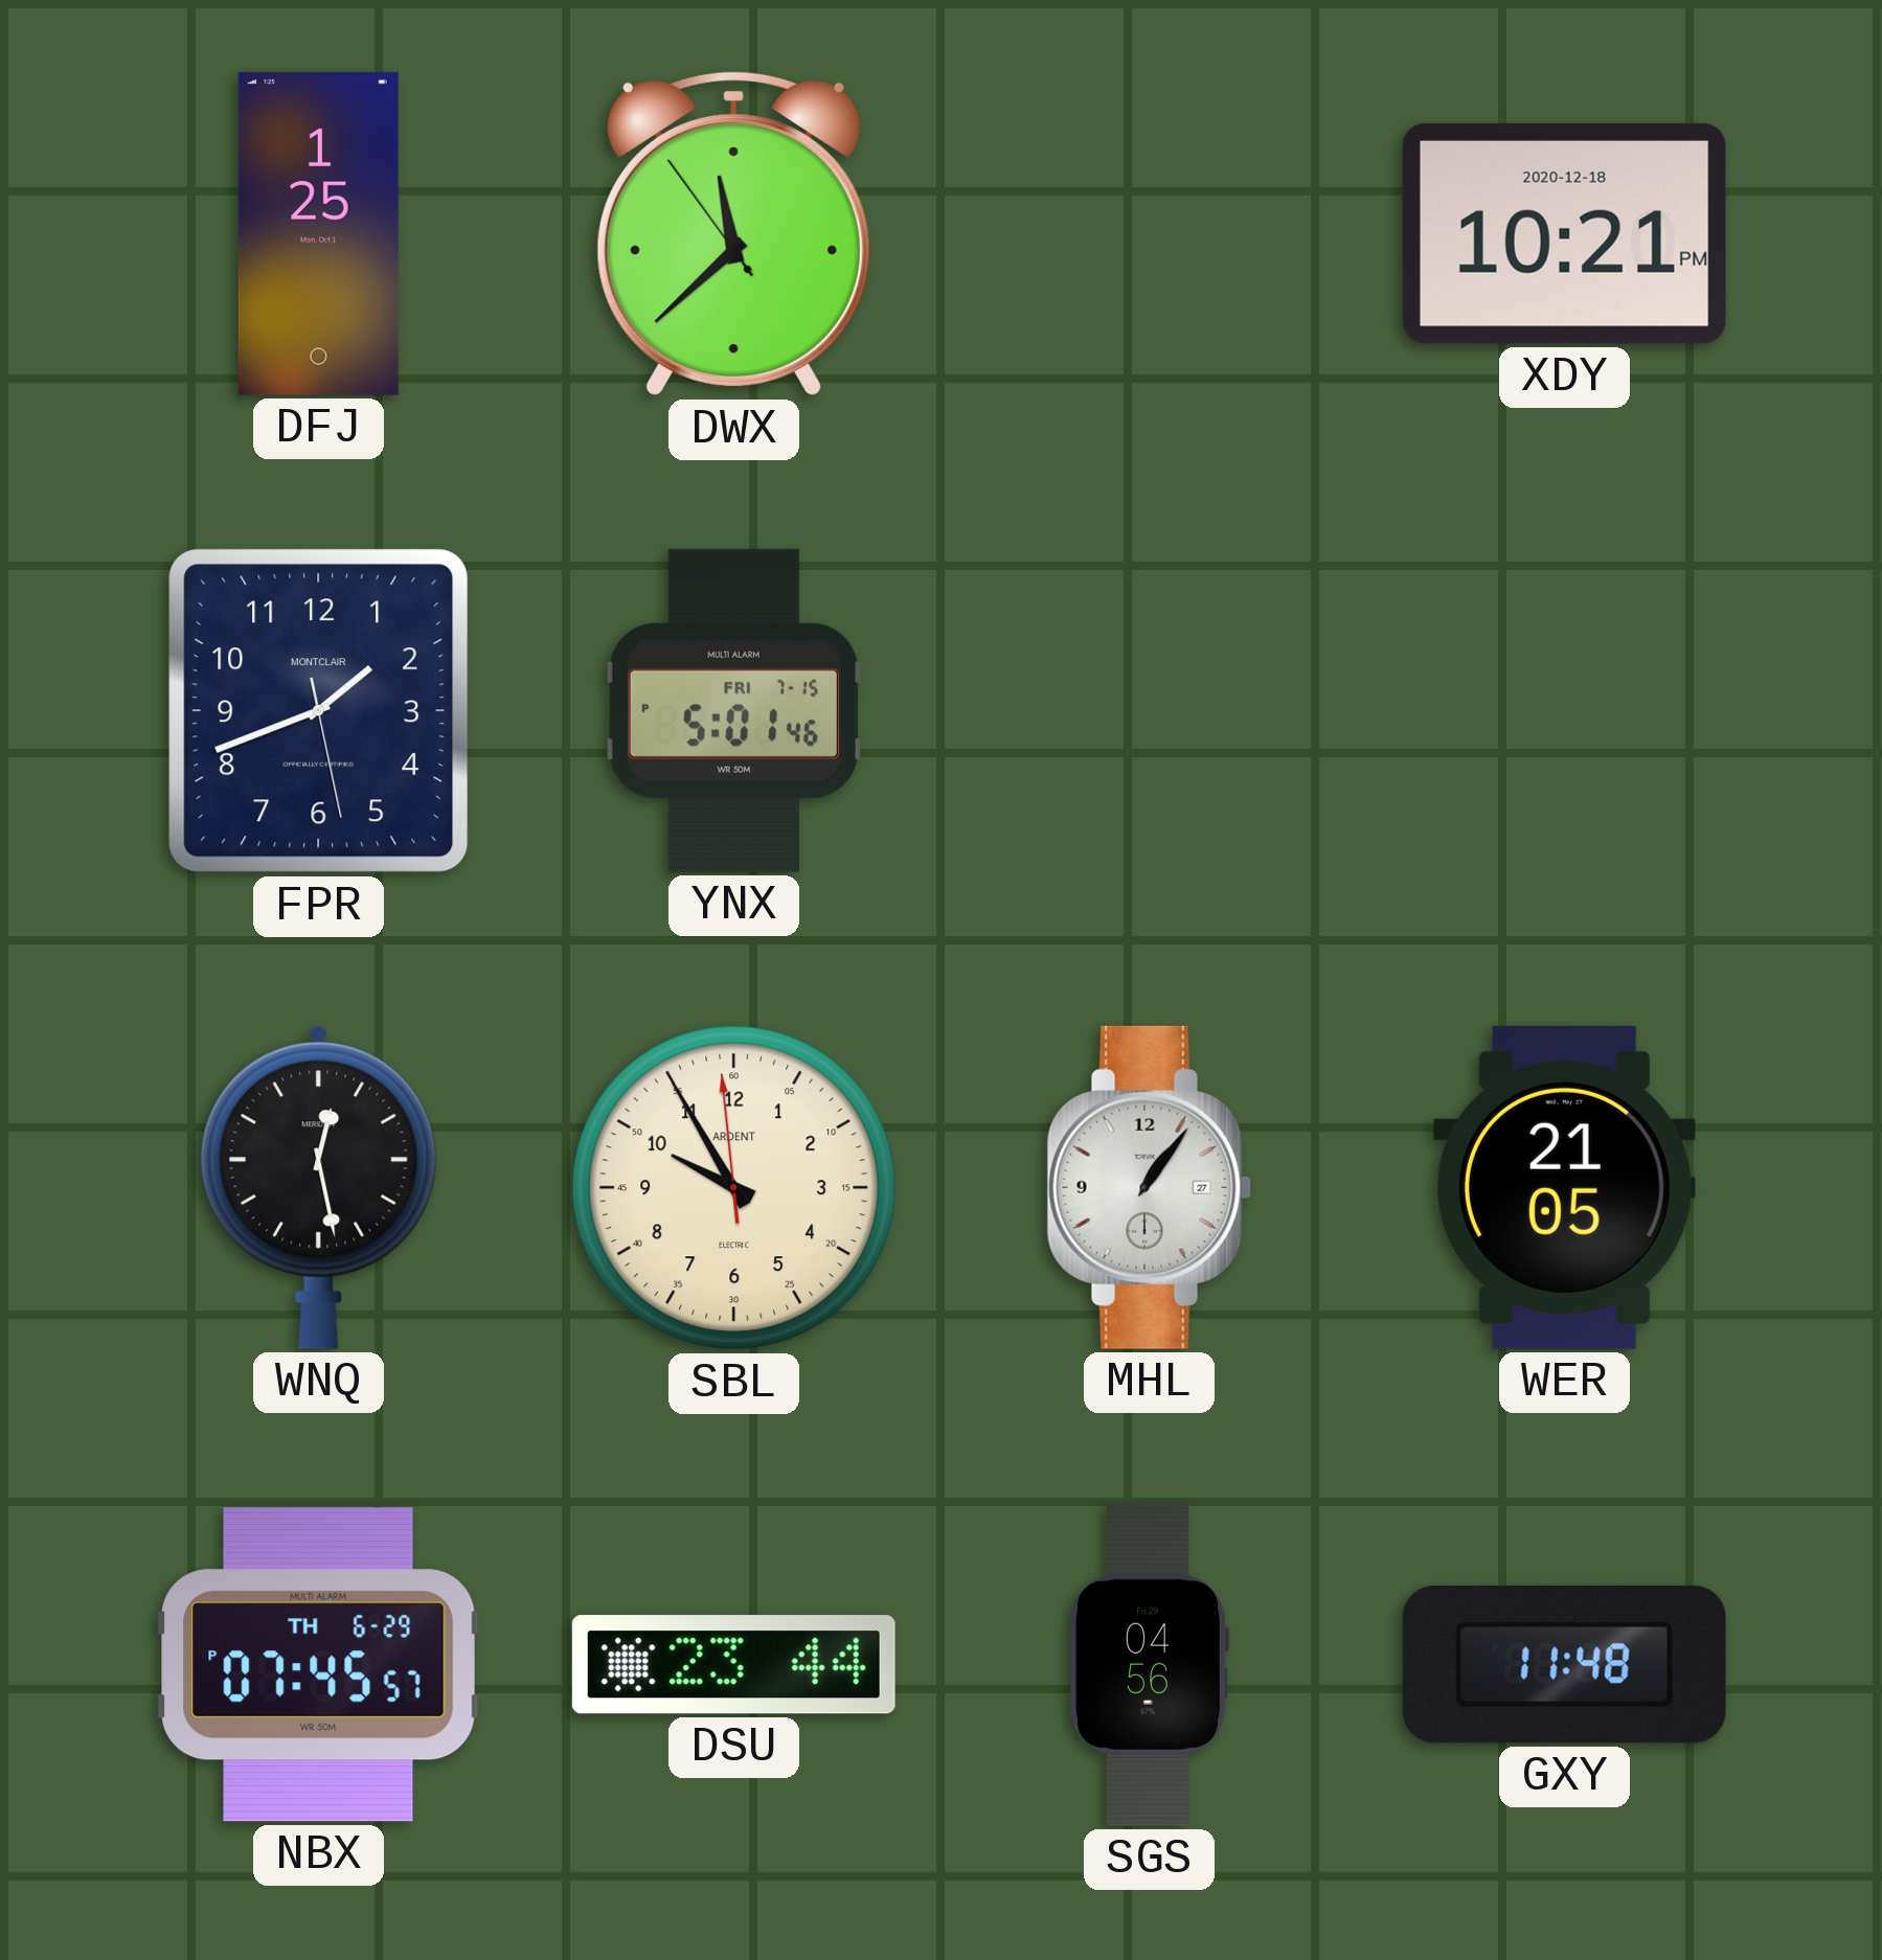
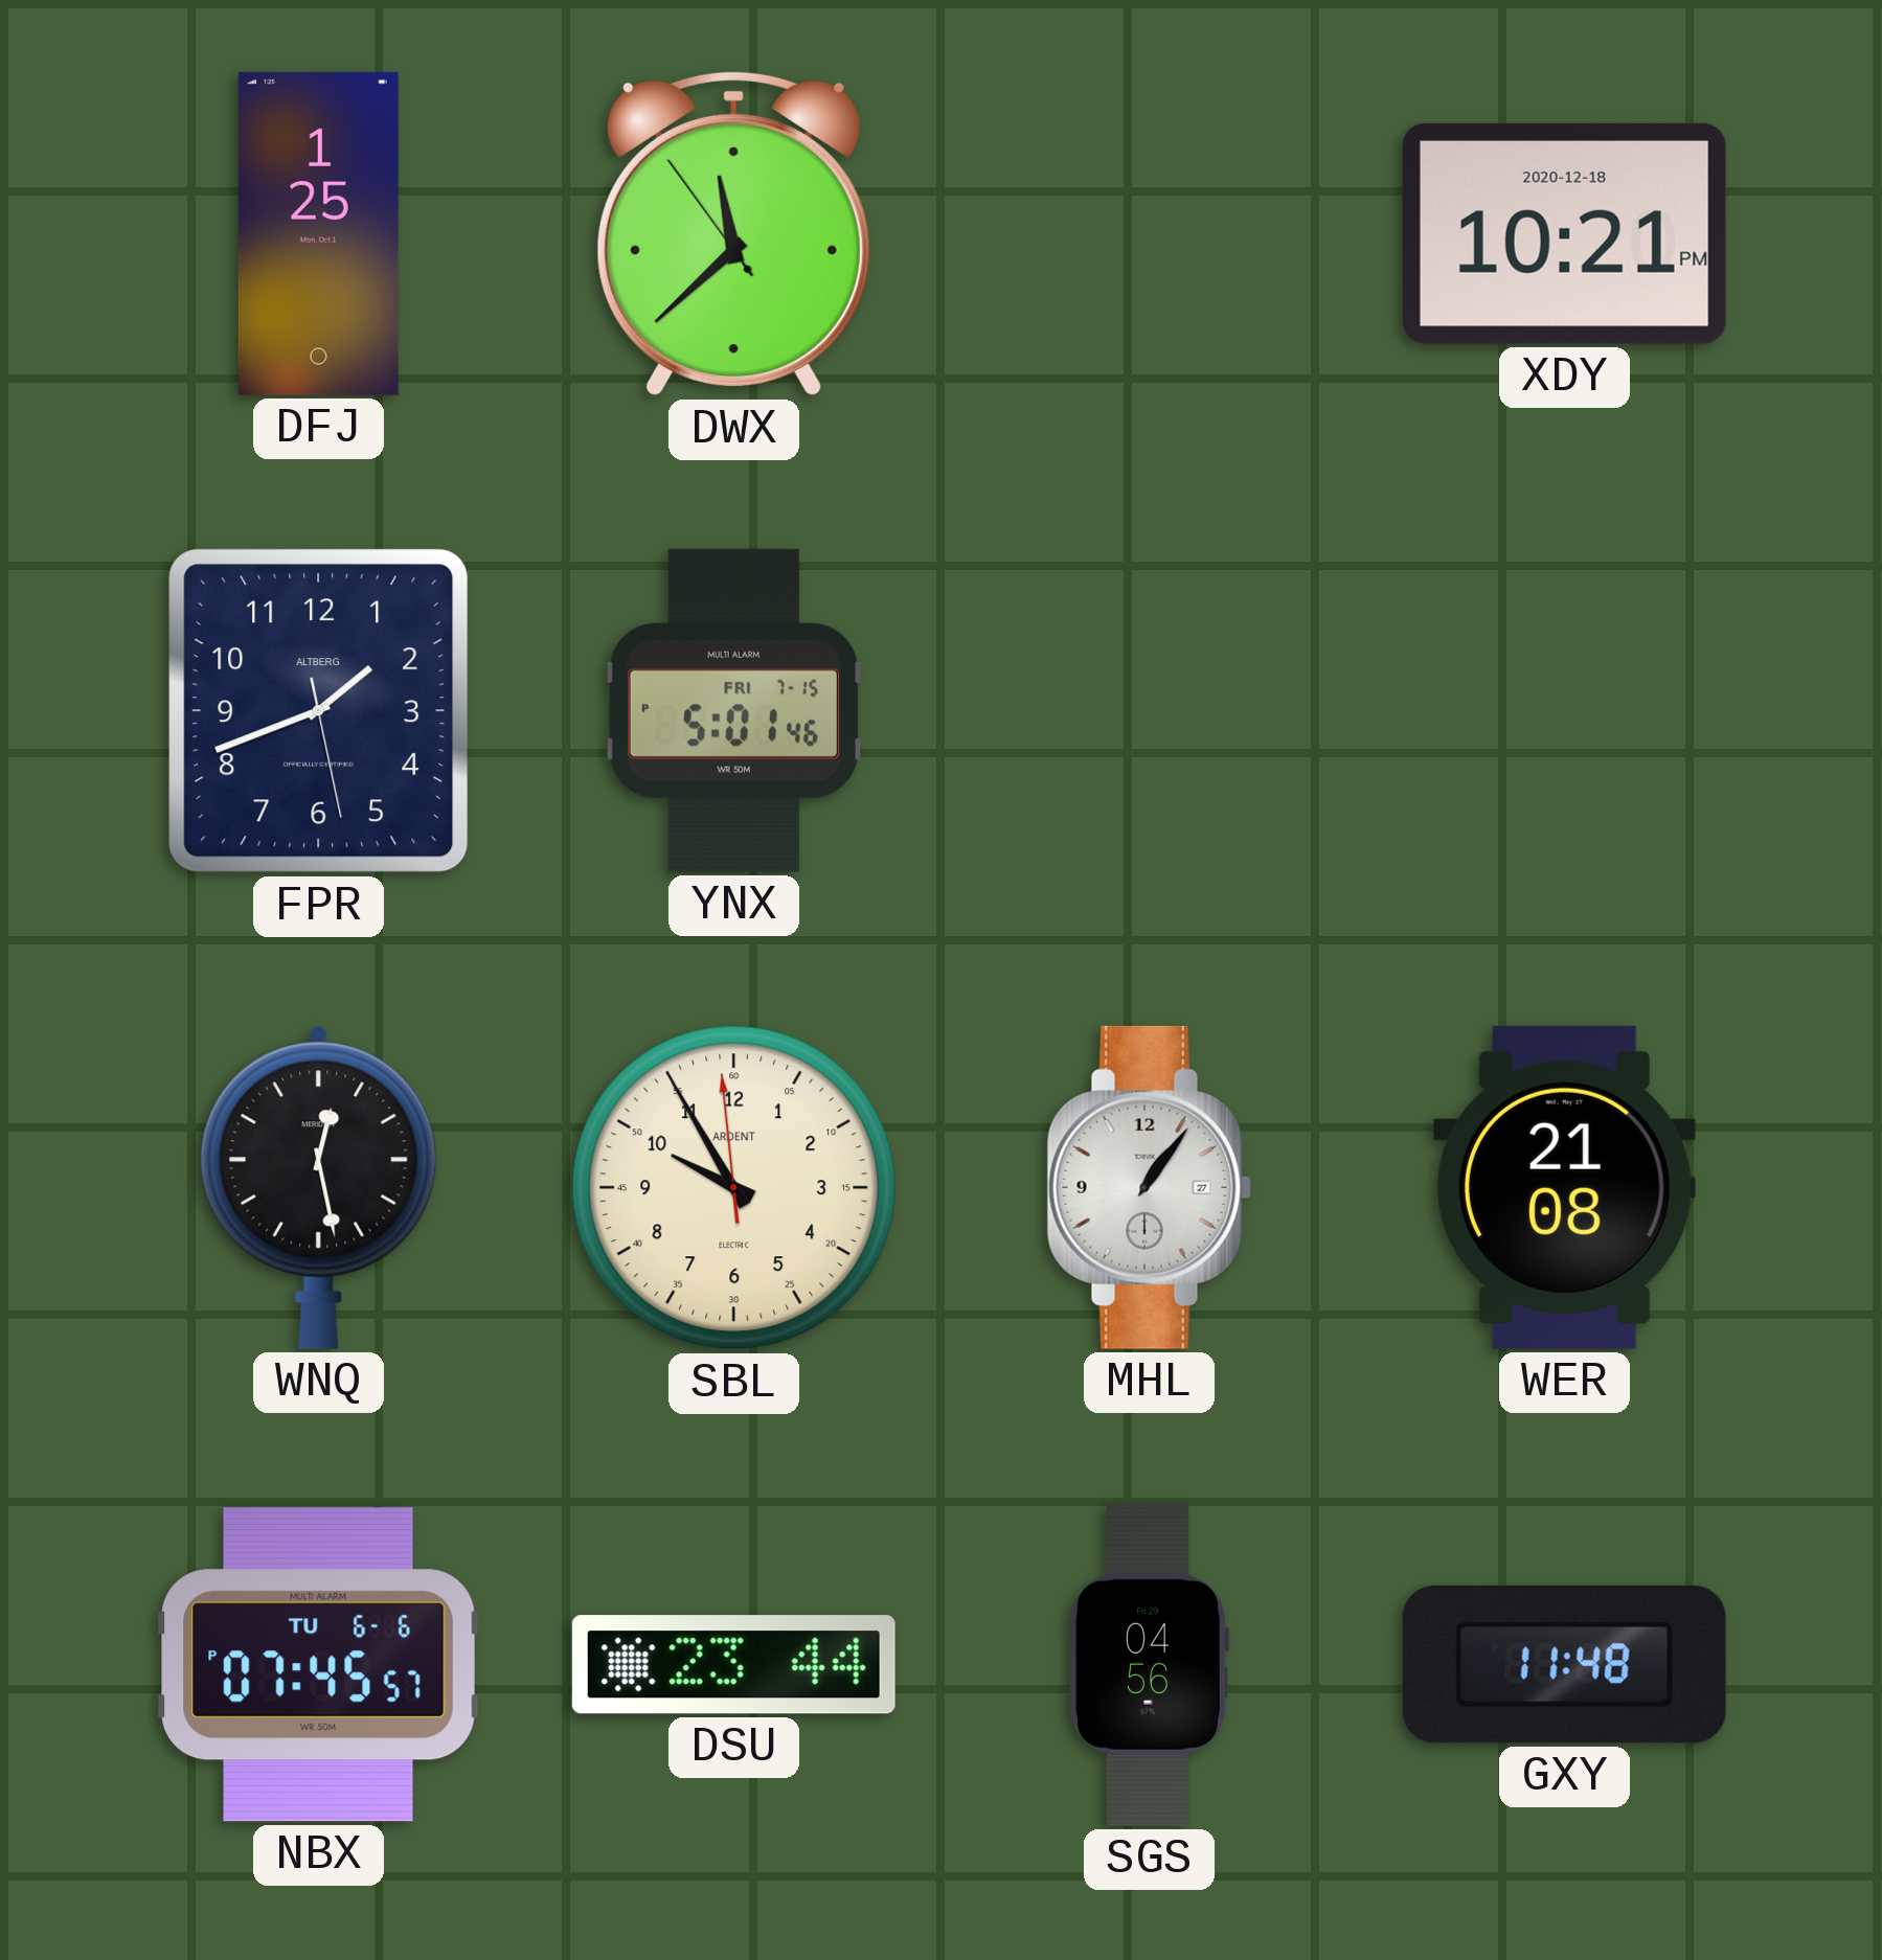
FPR brand: MONTCLAIR -> ALTBERG (319, 711)
WER: 21:05 -> 21:08 (1564, 1187)
NBX date: TH 6-29 -> TU 6-6 (318, 1665)
